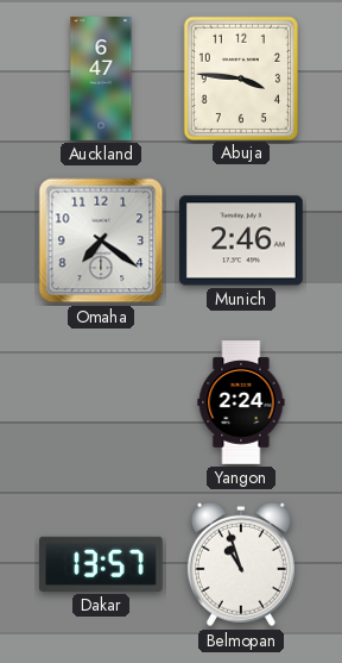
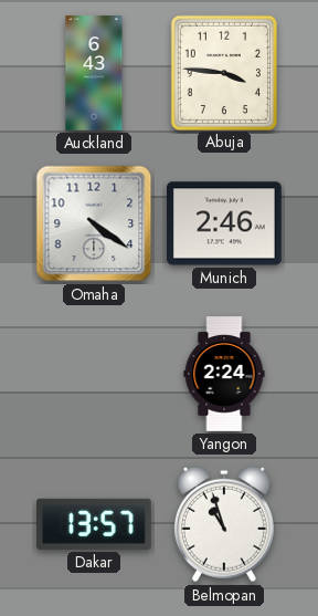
Auckland: 6:47 -> 6:43 (94, 73)
Omaha: 7:21 -> 4:21 (94, 223)
